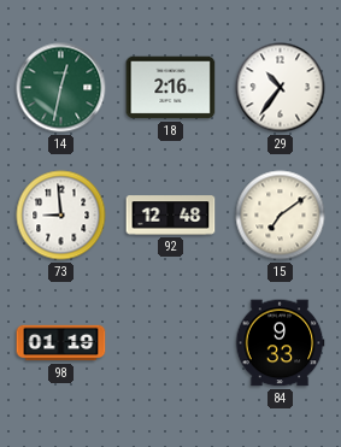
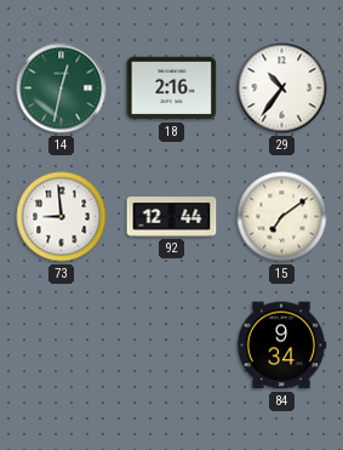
92: 12:48 -> 12:44 (172, 217)
98: 01:19 -> none (61, 343)
84: 9:33 -> 9:34 (281, 346)
